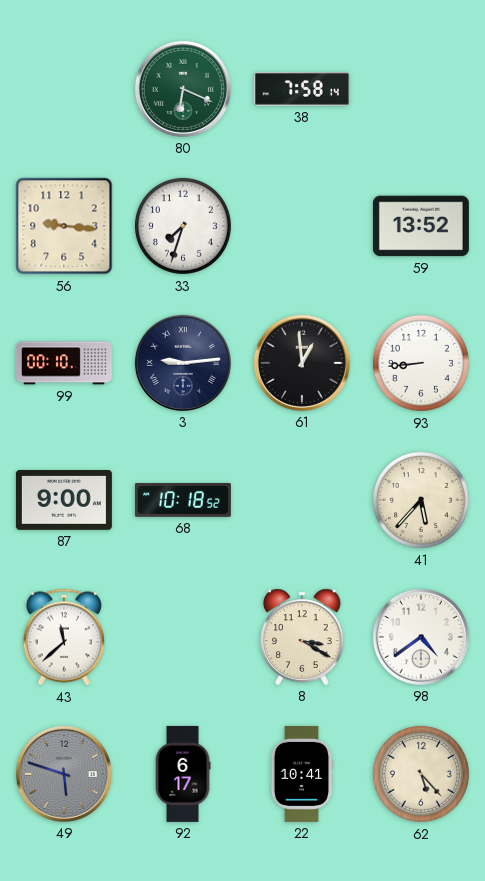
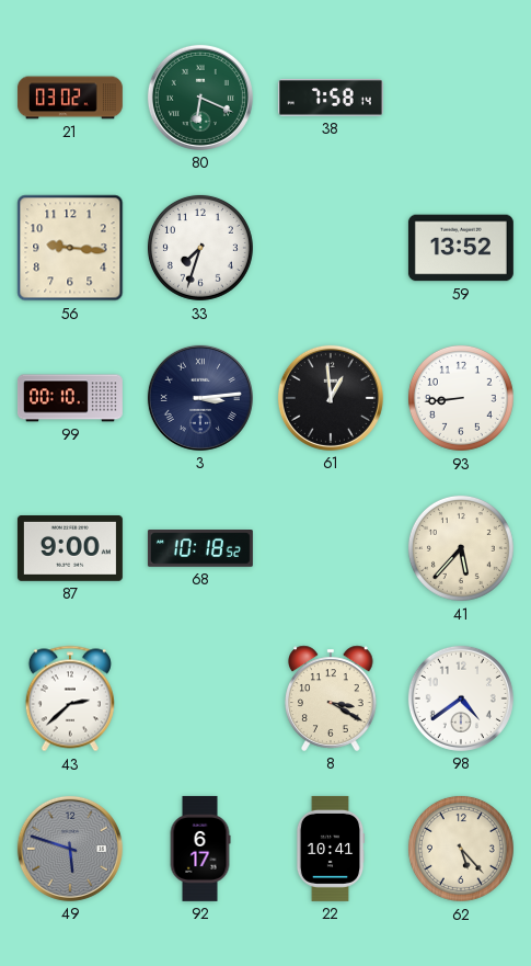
21: none -> 03:02 (70, 98)
3: 9:14 -> 3:14 (200, 398)
43: 11:38 -> 2:38 (70, 698)
